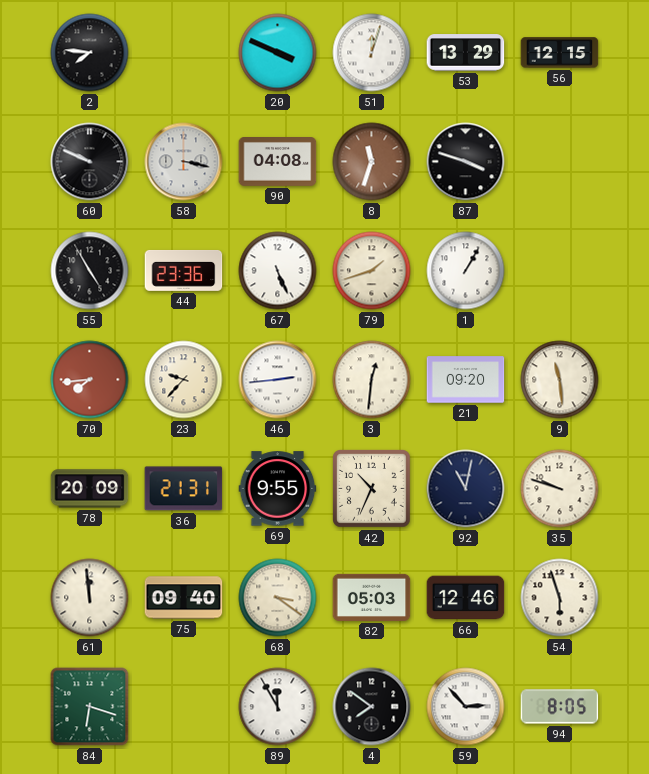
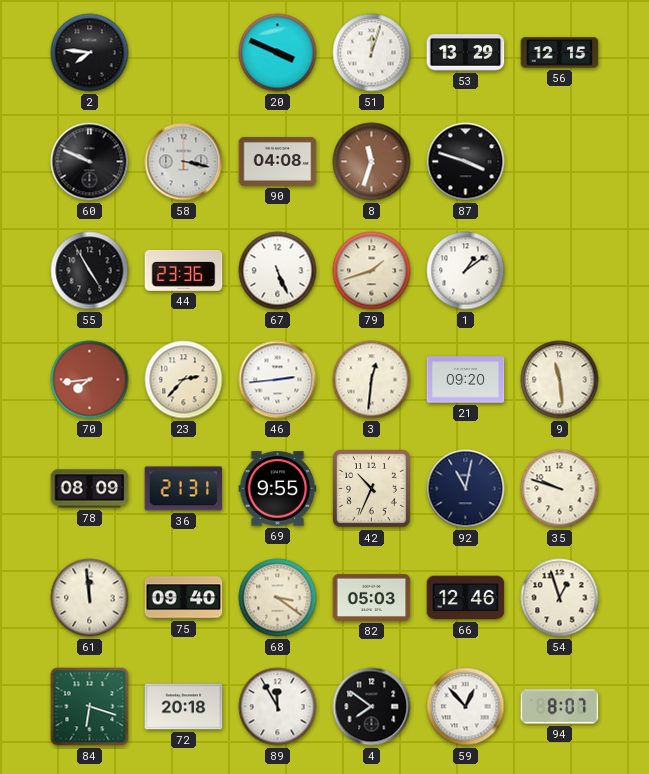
1: 1:05 -> 1:09 (466, 271)
23: 9:37 -> 2:37 (184, 380)
78: 20:09 -> 08:09 (90, 489)
54: 5:57 -> 12:57 (560, 598)
72: none -> 20:18 (184, 707)
59: 2:53 -> 12:53 (466, 707)
94: 8:05 -> 8:07 (560, 707)
